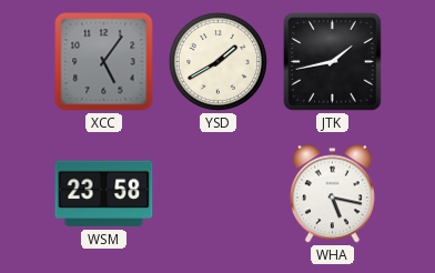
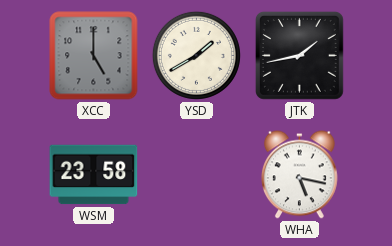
XCC: 5:06 -> 5:00 (94, 56)
